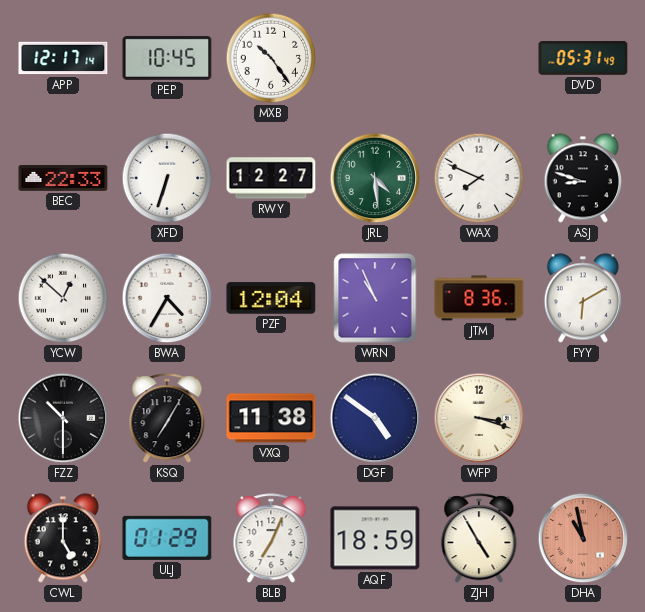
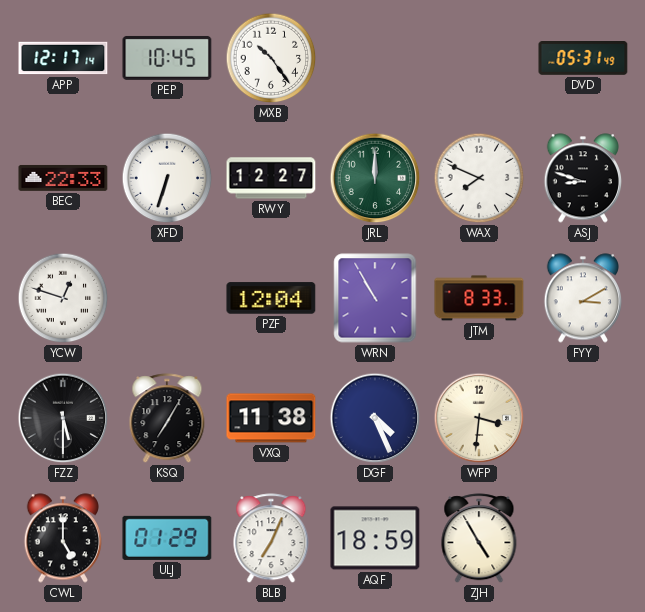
JRL: 4:29 -> 12:00 (375, 178)
YCW: 12:52 -> 12:48 (63, 298)
BWA: 4:35 -> none (167, 298)
WRN: 10:56 -> 10:55 (375, 298)
JTM: 8:36 -> 8:33 (479, 298)
FYY: 6:10 -> 3:10 (582, 298)
FZZ: 10:30 -> 5:30 (63, 418)
DGF: 4:51 -> 4:26 (375, 418)
WFP: 3:18 -> 3:31 (479, 418)
DHA: 10:58 -> none (583, 538)
